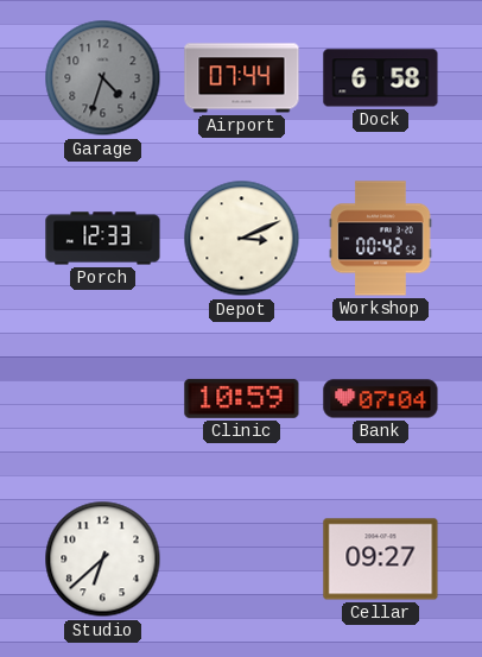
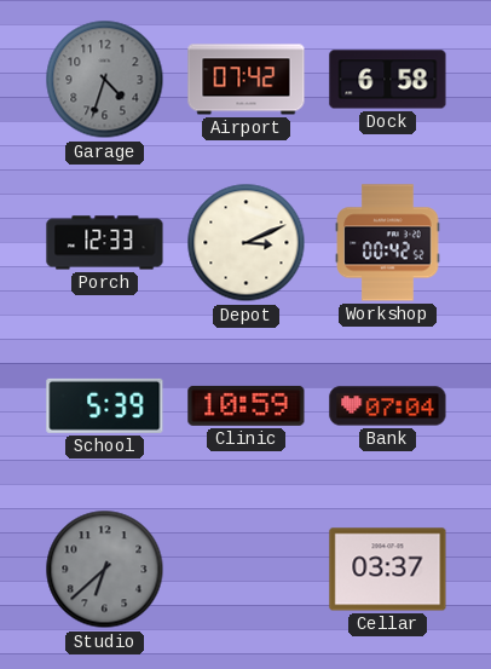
Airport: 07:44 -> 07:42 (247, 80)
School: none -> 5:39 (105, 405)
Studio dial: white -> grey (105, 570)
Cellar: 09:27 -> 03:37 (388, 570)
